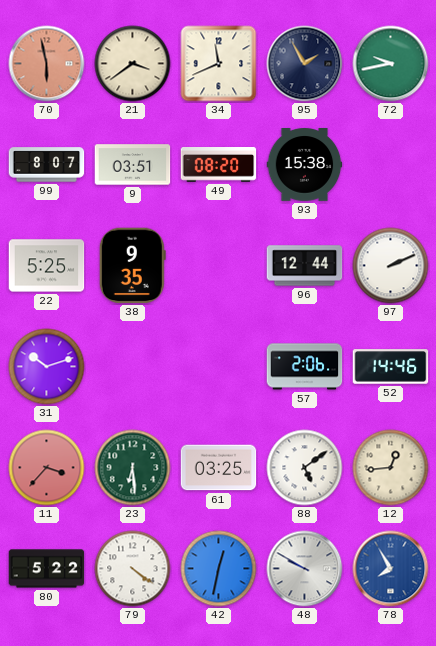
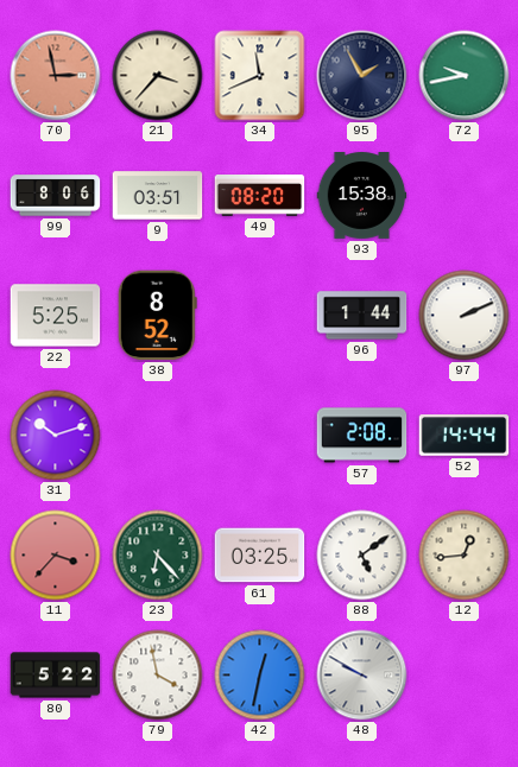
70: 5:58 -> 2:58 (56, 76)
21: 3:39 -> 3:37 (158, 76)
99: 8:07 -> 8:06 (56, 196)
38: 9:35 -> 8:52 (157, 316)
96: 12:44 -> 1:44 (362, 316)
57: 2:06 -> 2:08 (362, 436)
52: 14:46 -> 14:44 (465, 436)
23: 6:29 -> 6:23 (158, 556)
79: 4:21 -> 3:58 (158, 676)
78: 7:55 -> none (391, 569)
